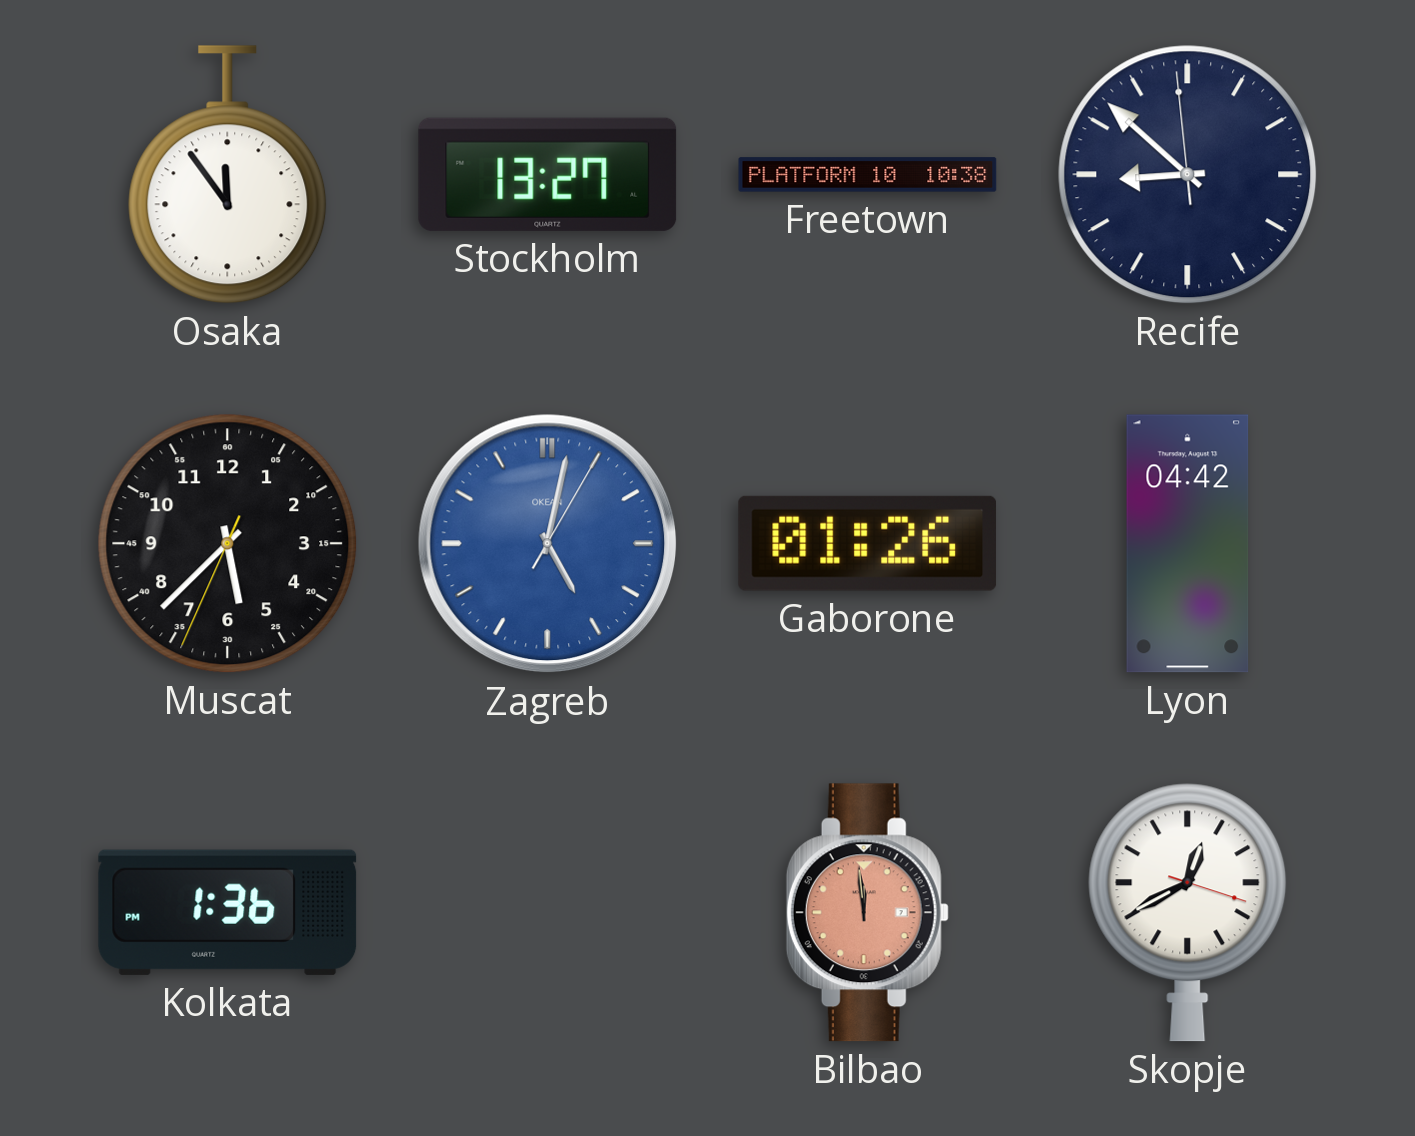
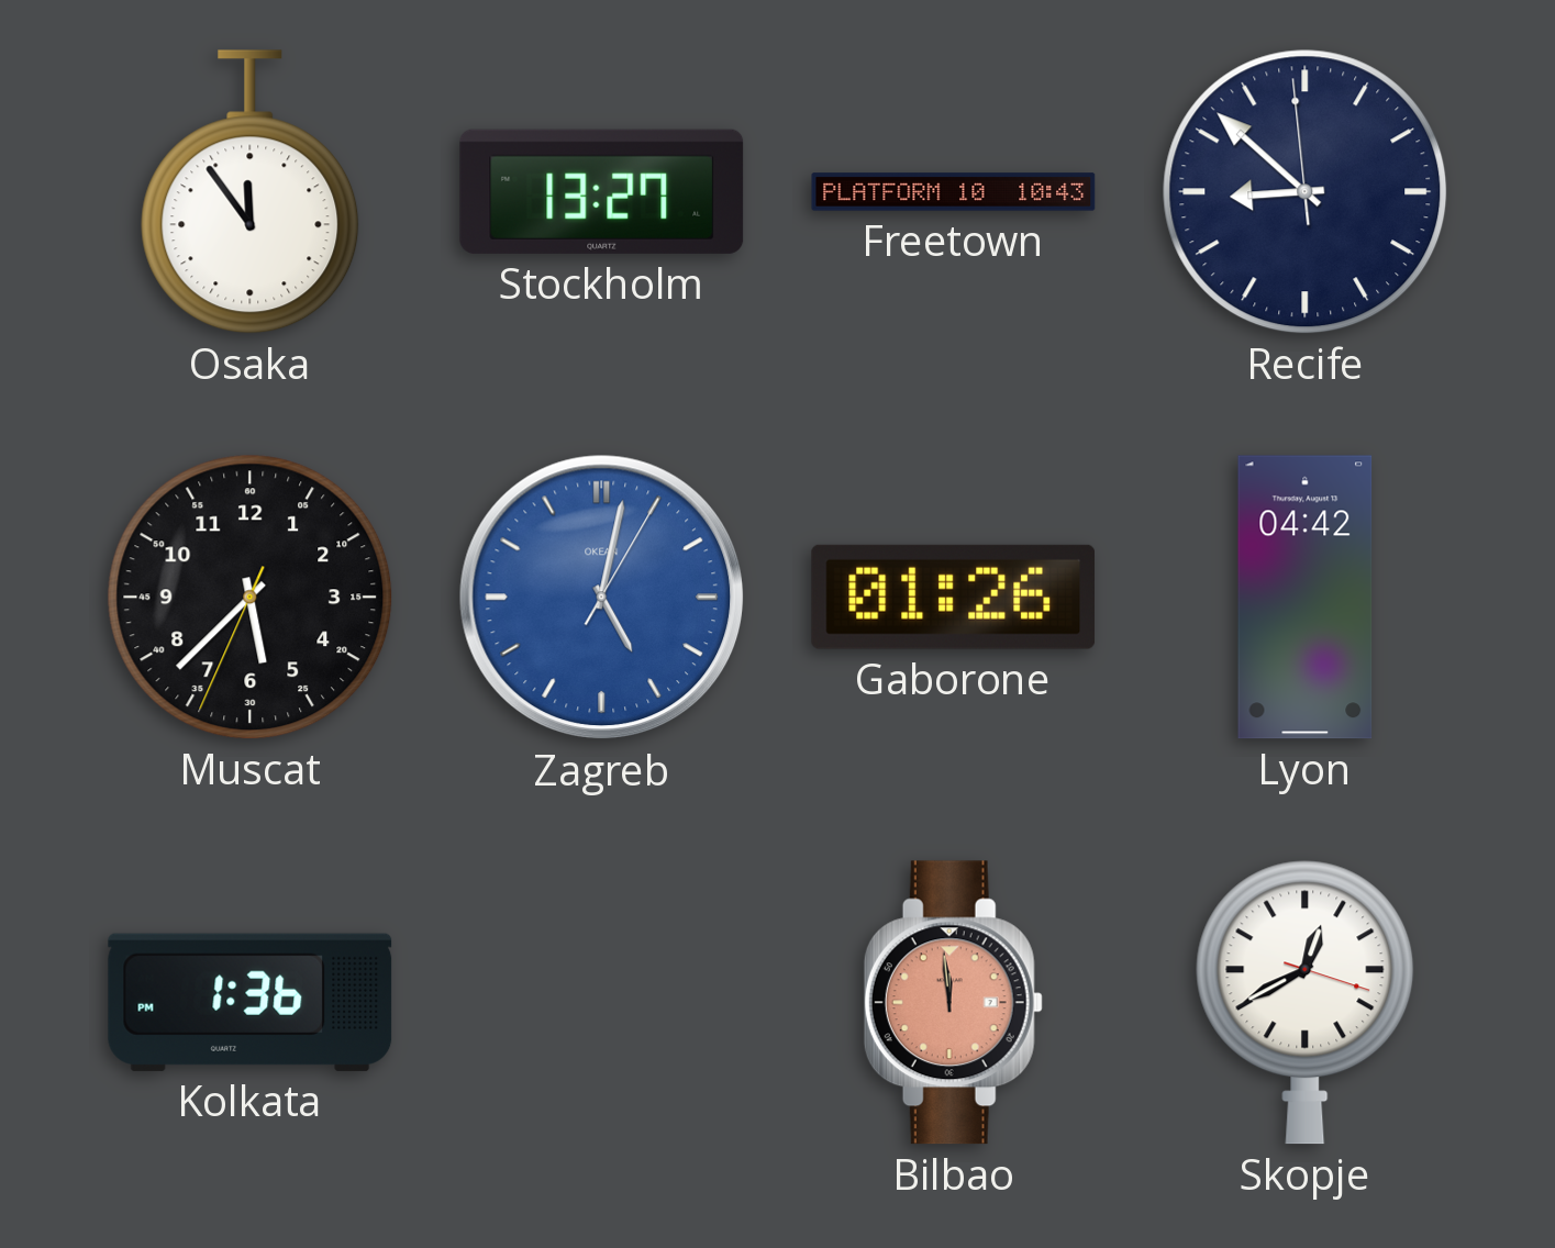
Freetown: 10:38 -> 10:43 (954, 192)
